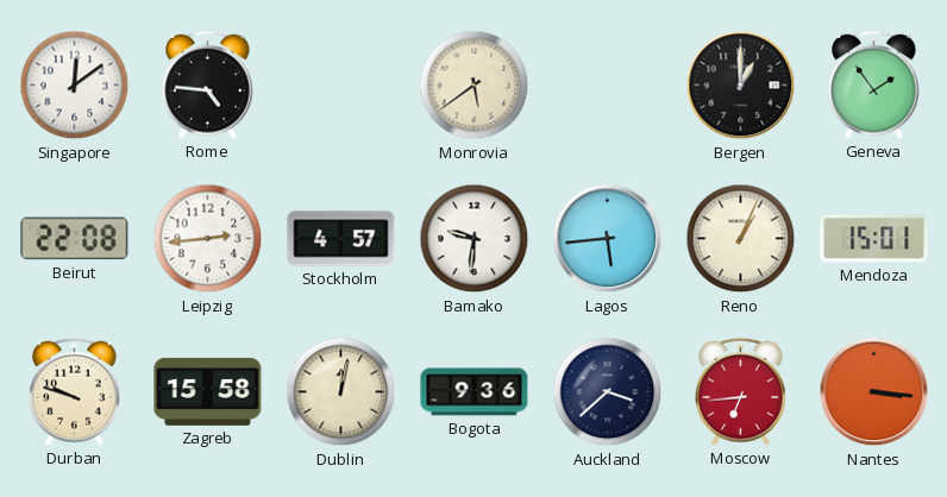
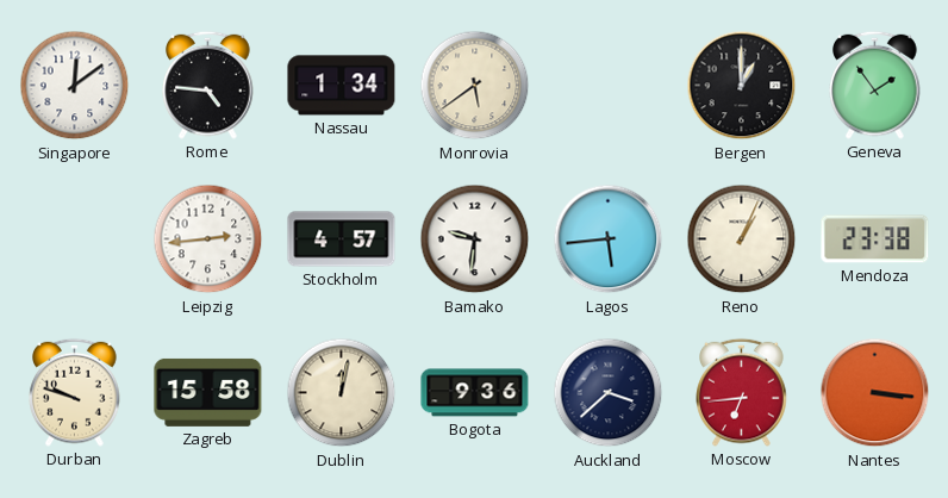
Nassau: none -> 1:34 (342, 86)
Beirut: 22:08 -> none (75, 239)
Mendoza: 15:01 -> 23:38 (875, 239)
